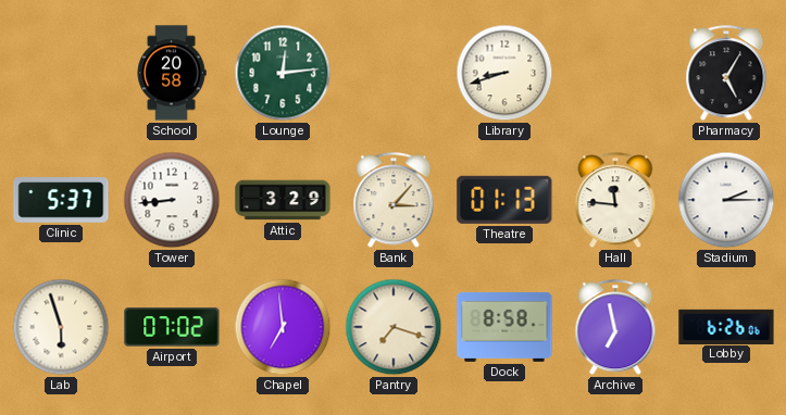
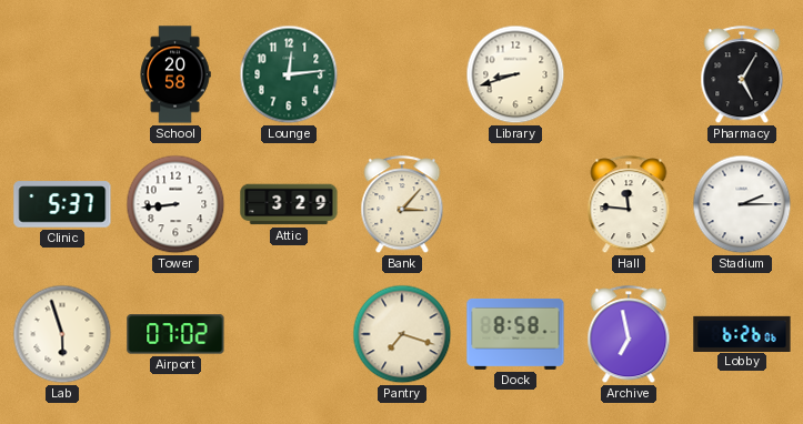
Theatre: 01:13 -> none (504, 200)
Chapel: 6:59 -> none (283, 327)
